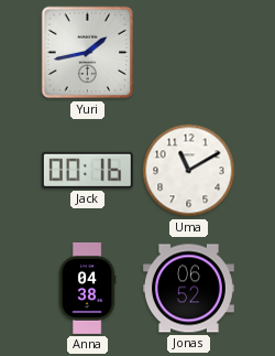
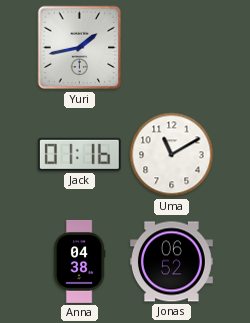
Jack: 00:16 -> 01:16 (79, 154)
